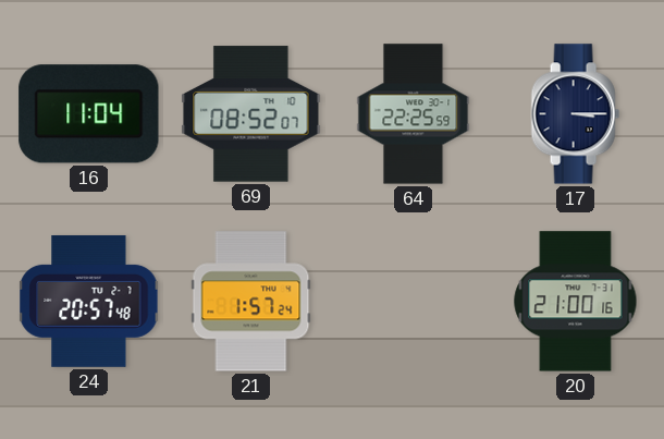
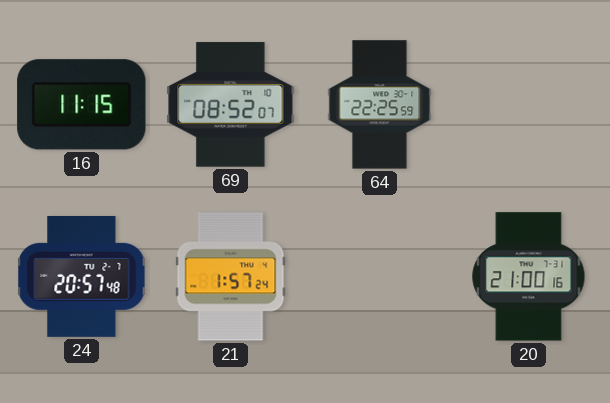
16: 11:04 -> 11:15 (82, 105)
17: 3:15 -> none (575, 114)
